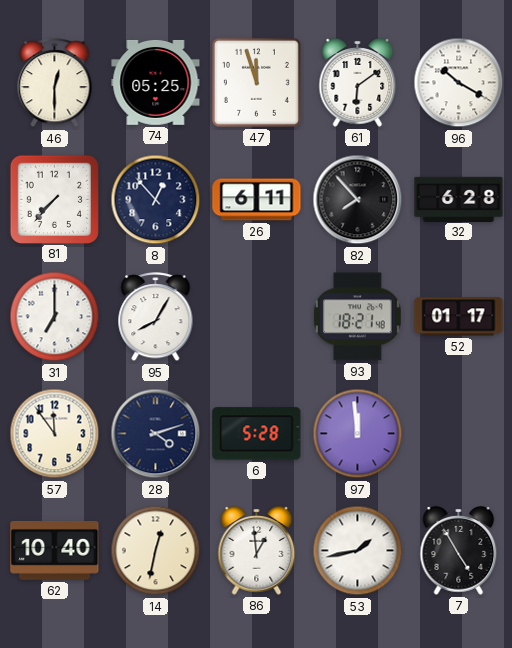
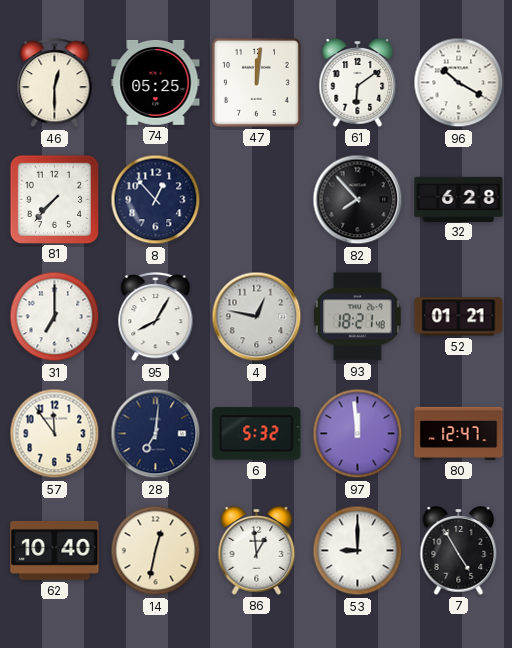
47: 11:57 -> 12:01 (256, 82)
26: 6:11 -> none (257, 200)
4: none -> 12:47 (257, 317)
52: 01:17 -> 01:21 (459, 317)
28: 4:12 -> 7:01 (156, 434)
6: 5:28 -> 5:32 (257, 434)
80: none -> 12:47 (459, 433)
53: 1:43 -> 9:00 (358, 551)
